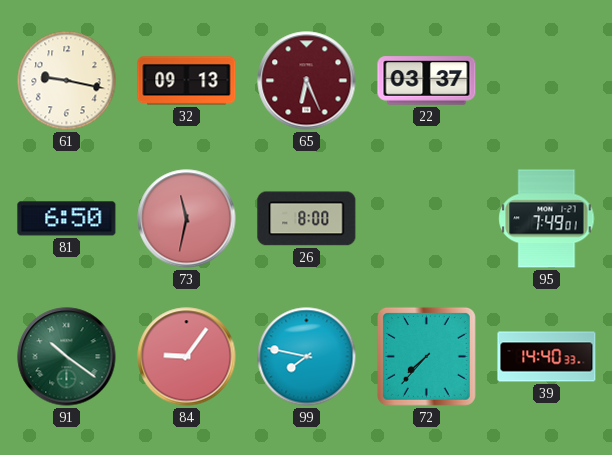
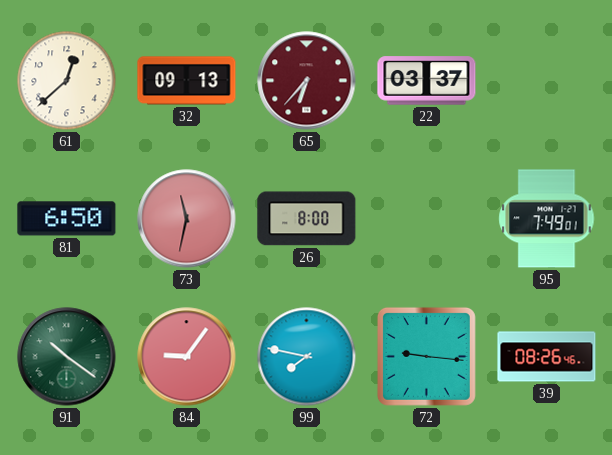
61: 9:17 -> 12:38 (67, 81)
65: 6:26 -> 6:37 (307, 81)
72: 7:37 -> 9:16 (426, 356)
39: 14:40 -> 08:26 (547, 357)
